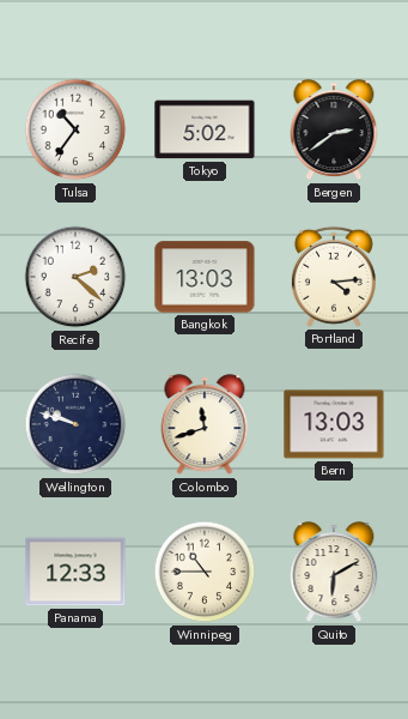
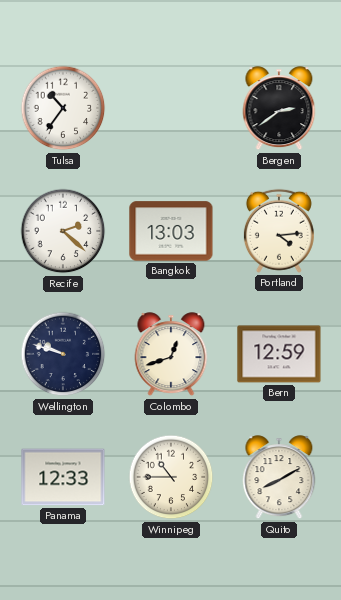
Tokyo: 5:02 -> none (205, 129)
Colombo: 11:42 -> 12:42 (171, 355)
Bern: 13:03 -> 12:59 (279, 354)
Quito: 6:10 -> 8:10 (279, 478)
